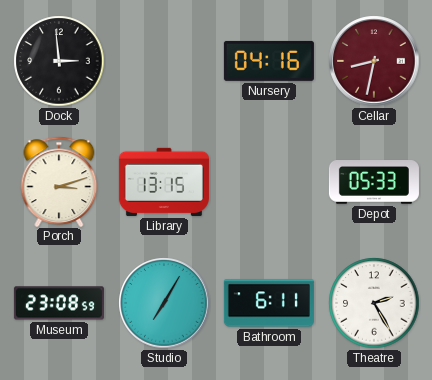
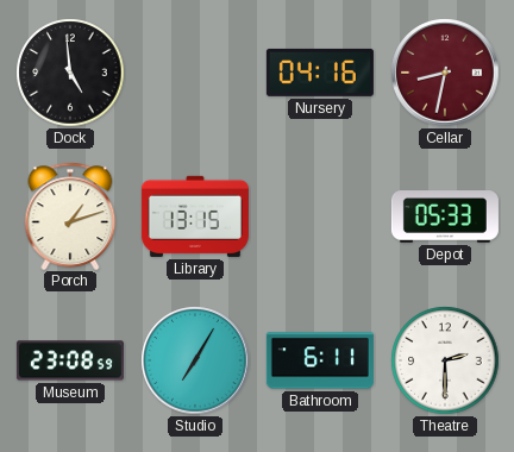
Dock: 2:59 -> 4:59 (70, 73)
Porch: 3:12 -> 1:12 (70, 215)
Theatre: 2:25 -> 2:30 (445, 360)
